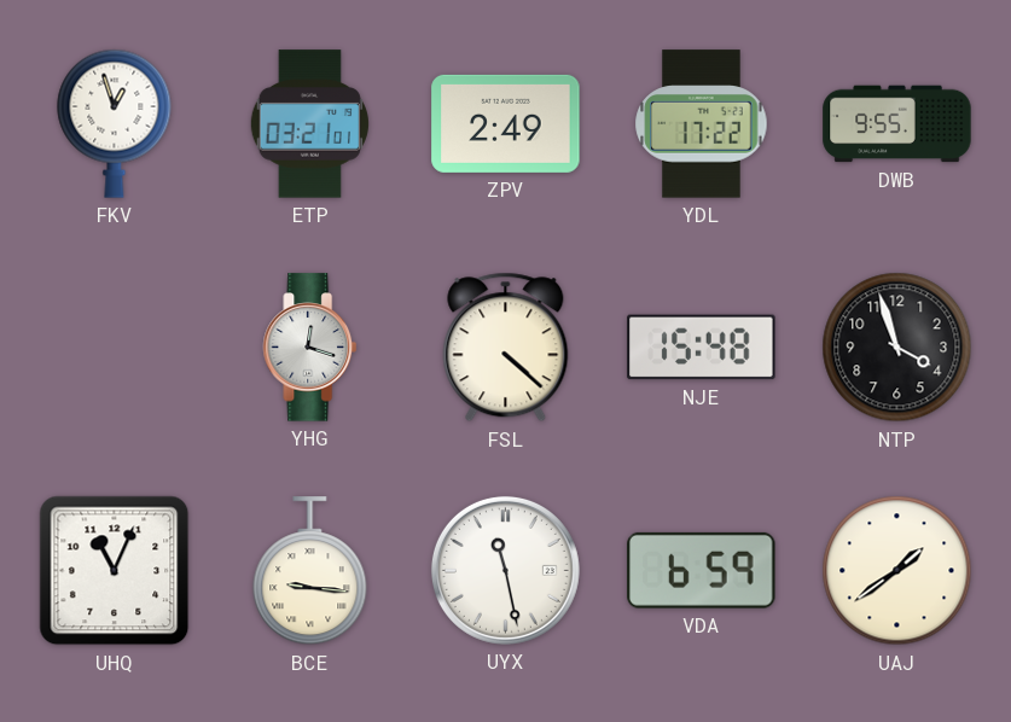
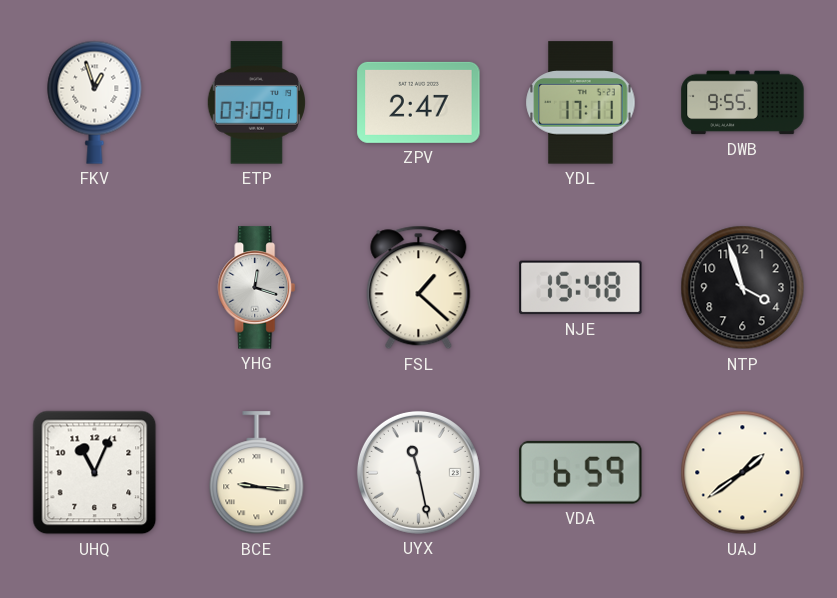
ETP: 03:21 -> 03:09 (256, 103)
ZPV: 2:49 -> 2:47 (419, 102)
YDL: 17:22 -> 17:11 (581, 103)
FSL: 4:22 -> 1:22 (419, 288)
